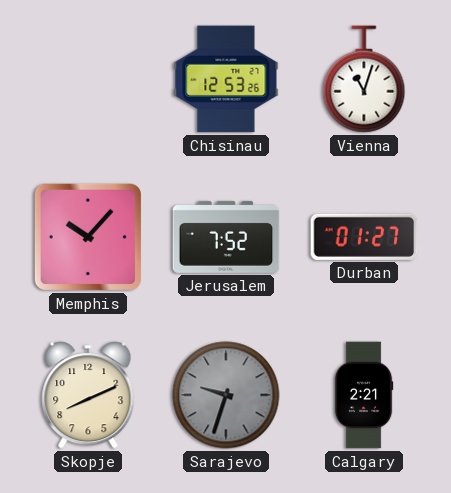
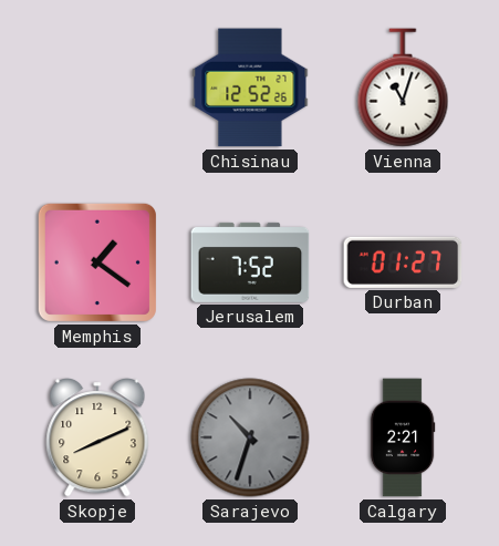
Chisinau: 12:53 -> 12:52 (250, 87)
Memphis: 10:07 -> 1:21 (97, 262)
Sarajevo: 9:33 -> 10:33 (250, 437)
